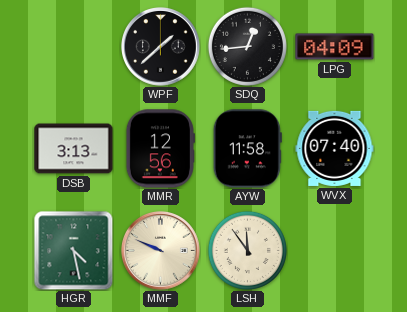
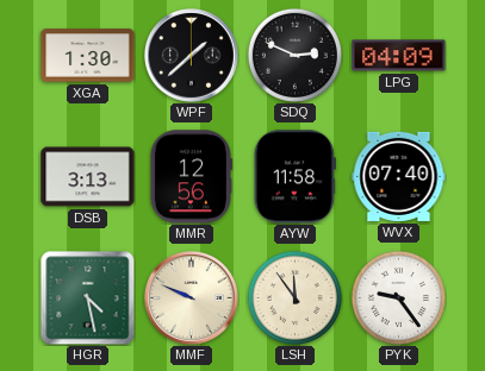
XGA: none -> 1:30 (88, 56)
SDQ: 12:44 -> 2:49 (294, 55)
PYK: none -> 9:24 (398, 297)
